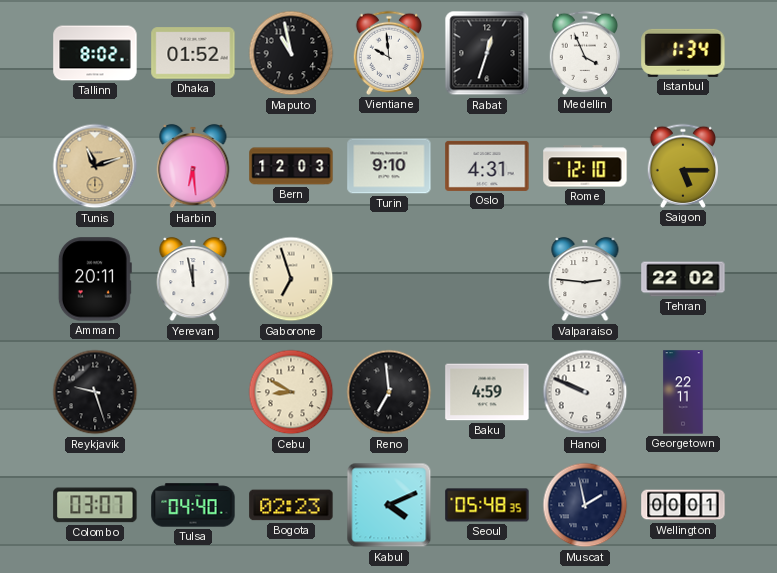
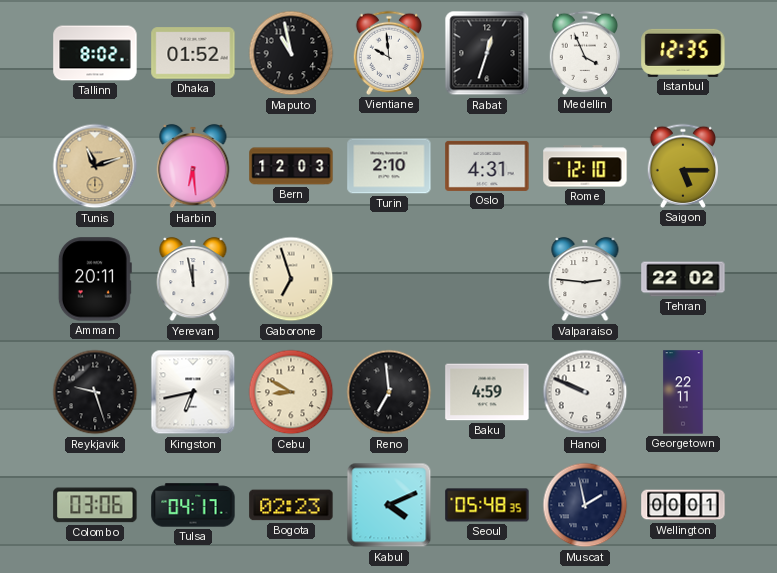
Istanbul: 1:34 -> 12:35 (683, 53)
Turin: 9:10 -> 2:10 (389, 166)
Kingston: none -> 6:43 (193, 392)
Colombo: 03:07 -> 03:06 (95, 505)
Tulsa: 04:40 -> 04:17 (193, 505)
